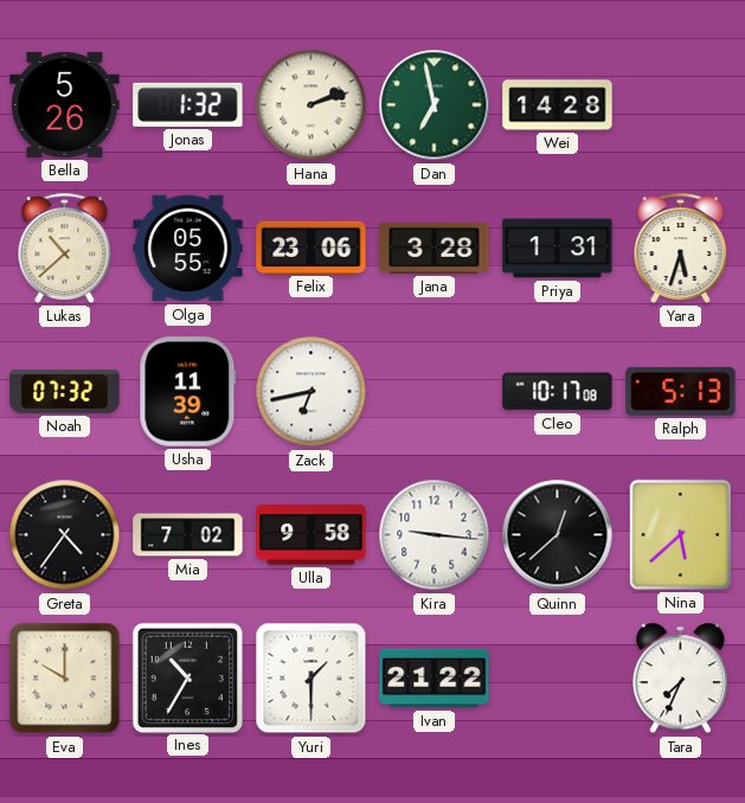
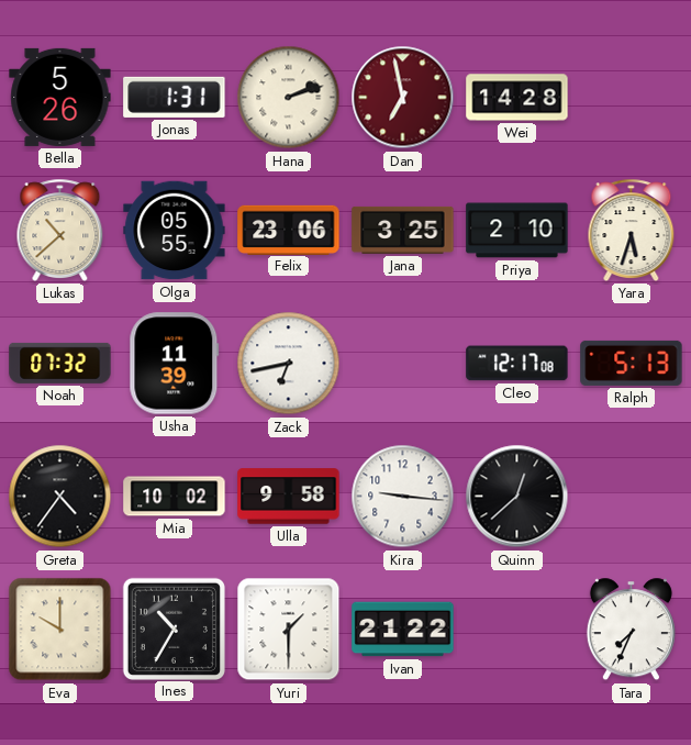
Jonas: 1:32 -> 1:31 (175, 97)
Dan dial: green -> burgundy (403, 98)
Jana: 3:28 -> 3:25 (403, 230)
Priya: 1:31 -> 2:10 (517, 231)
Cleo: 10:17 -> 12:17 (517, 364)
Mia: 7:02 -> 10:02 (175, 497)
Nina: 5:38 -> none (680, 534)
